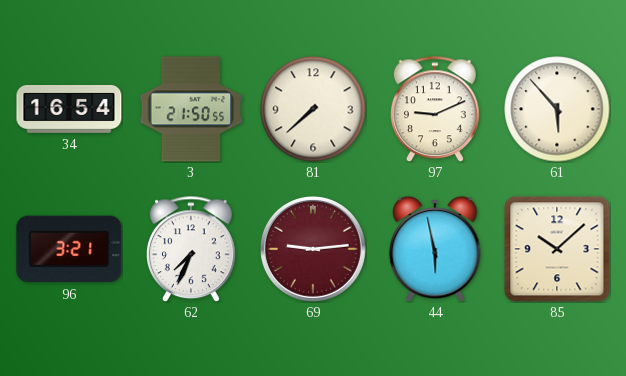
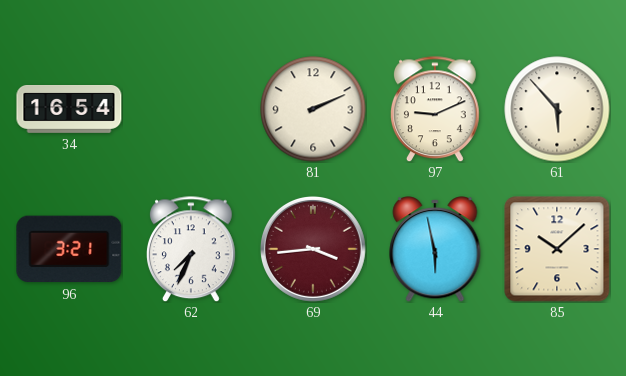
3: 21:50 -> none (191, 109)
81: 7:38 -> 2:11 (313, 109)
69: 9:14 -> 3:44 (313, 249)
